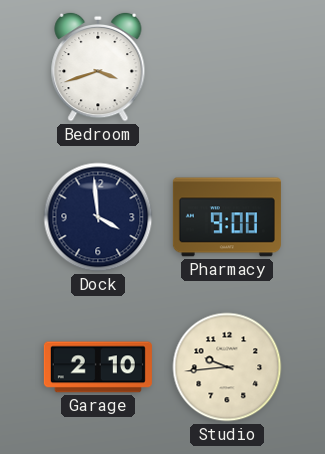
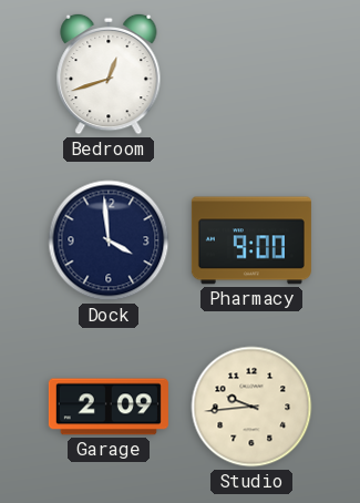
Bedroom: 3:42 -> 12:42 (109, 74)
Garage: 2:10 -> 2:09 (109, 407)
